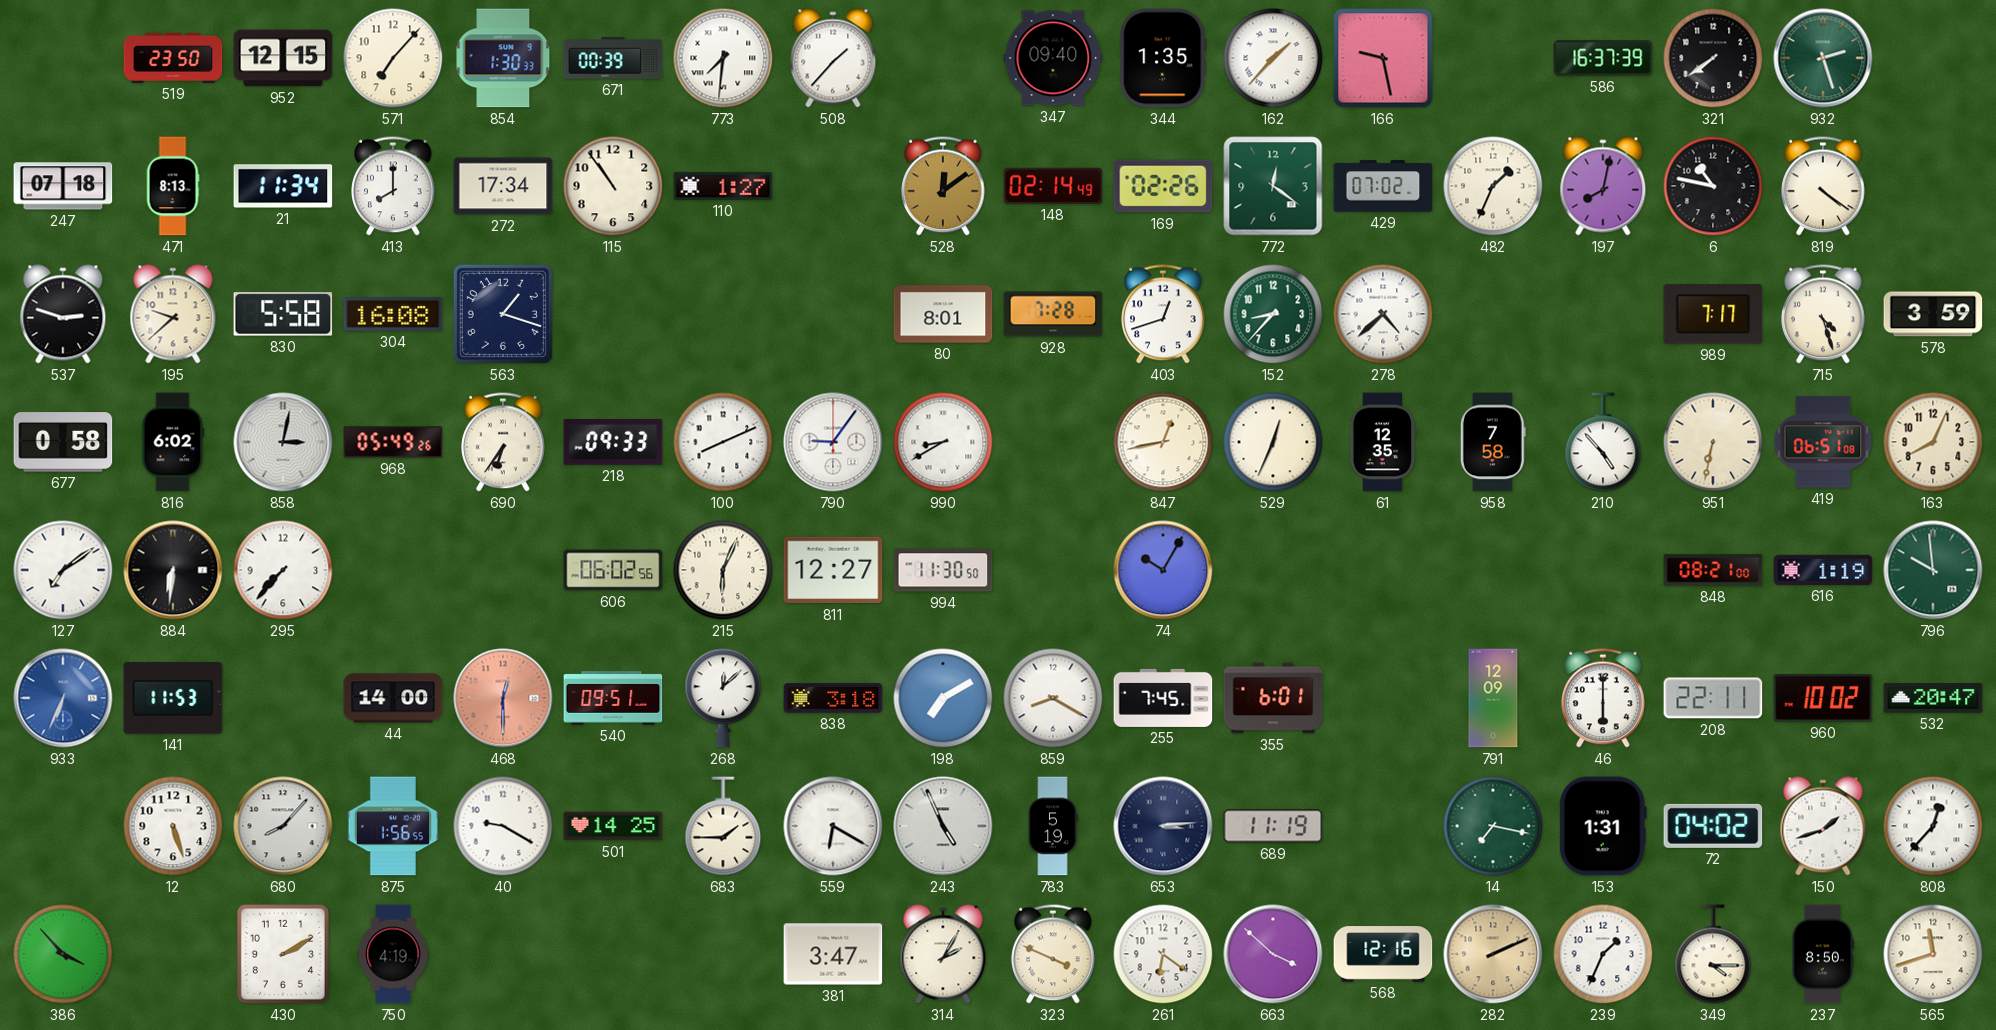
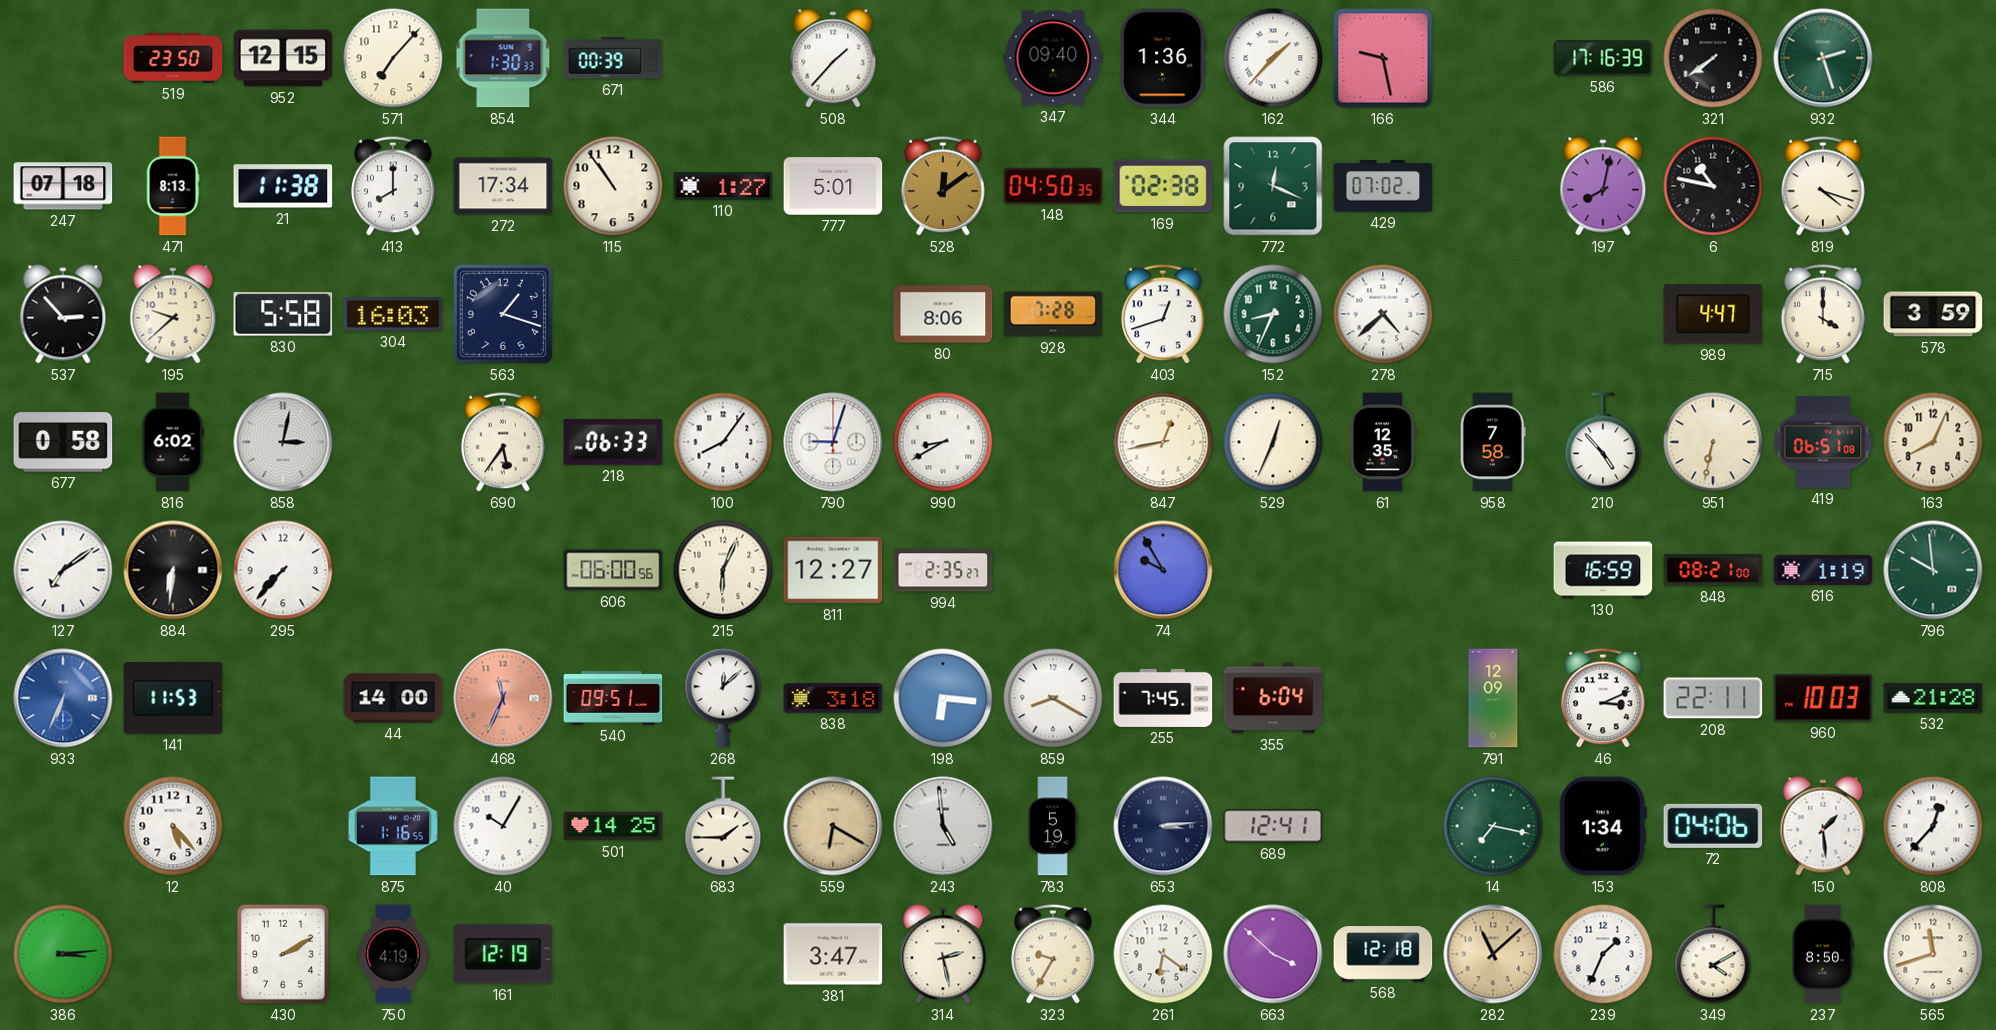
773: 7:31 -> none (723, 58)
344: 1:35 -> 1:36 (1163, 58)
586: 16:37 -> 17:16 (1603, 58)
21: 11:34 -> 11:38 (283, 186)
777: none -> 5:01 (833, 186)
148: 02:14 -> 04:50 (1053, 186)
169: 02:26 -> 02:38 (1163, 186)
772: 12:21 -> 12:19 (1273, 186)
482: 1:34 -> none (1493, 186)
819: 4:21 -> 4:18 (1823, 186)
537: 2:48 -> 2:53 (63, 314)
304: 16:08 -> 16:03 (393, 314)
80: 8:01 -> 8:06 (943, 314)
152: 8:37 -> 8:34 (1273, 314)
989: 7:17 -> 4:47 (1713, 314)
715: 4:27 -> 4:00 (1823, 314)
968: 05:49 -> none (393, 442)
690: 6:36 -> 5:36 (503, 442)
218: 09:33 -> 06:33 (613, 442)
100: 8:11 -> 8:06 (723, 442)
790: 9:06 -> 9:03 (833, 442)
606: 06:02 -> 06:00 (613, 570)
994: 11:30 -> 2:35 (943, 570)
74: 10:05 -> 9:55 (1163, 570)
130: none -> 16:59 (1603, 570)
468: 12:30 -> 11:34 (503, 698)
198: 7:10 -> 6:16 (943, 698)
355: 6:01 -> 6:04 (1273, 698)
46: 6:00 -> 3:11 (1603, 698)
960: 10:02 -> 10:03 (1823, 698)
532: 20:47 -> 21:28 (1933, 698)
12: 5:27 -> 5:23 (173, 826)
680: 8:07 -> none (283, 826)
875: 1:56 -> 1:16 (393, 826)
40: 9:20 -> 10:05 (503, 826)
559 dial: white -> champagne (833, 826)
243: 4:56 -> 4:59 (943, 826)
689: 11:19 -> 12:41 (1273, 826)
153: 1:31 -> 1:34 (1603, 826)
72: 04:02 -> 04:06 (1713, 826)
150: 1:42 -> 1:29 (1823, 826)
386: 3:53 -> 3:14 (63, 954)
161: none -> 12:19 (503, 954)
314: 2:05 -> 2:28 (943, 954)
323: 3:49 -> 9:35 (1053, 954)
568: 12:16 -> 12:18 (1383, 954)
282: 2:11 -> 11:08 (1493, 954)
349: 4:15 -> 4:10 (1713, 954)
